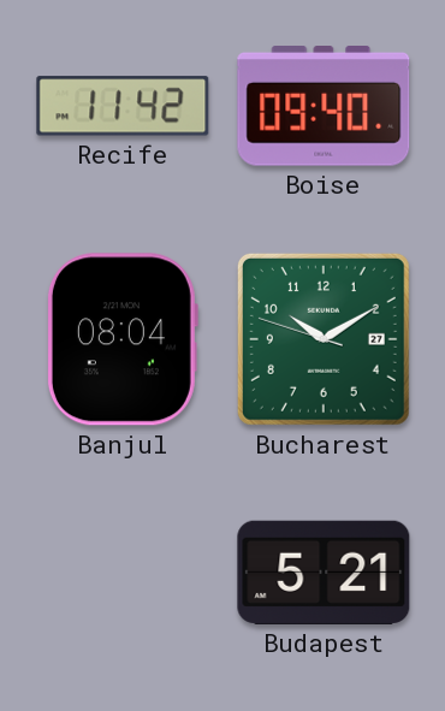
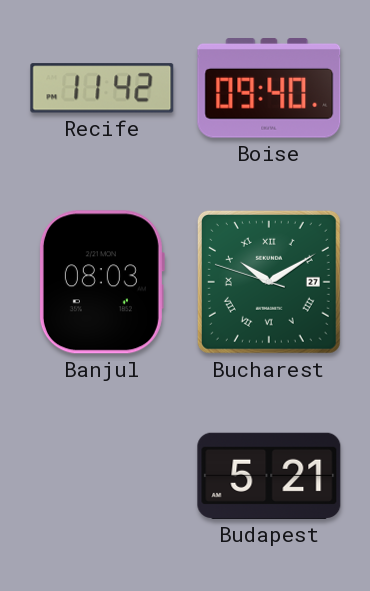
Banjul: 08:04 -> 08:03 (101, 282)
Bucharest numerals: Arabic -> Roman (269, 282)
